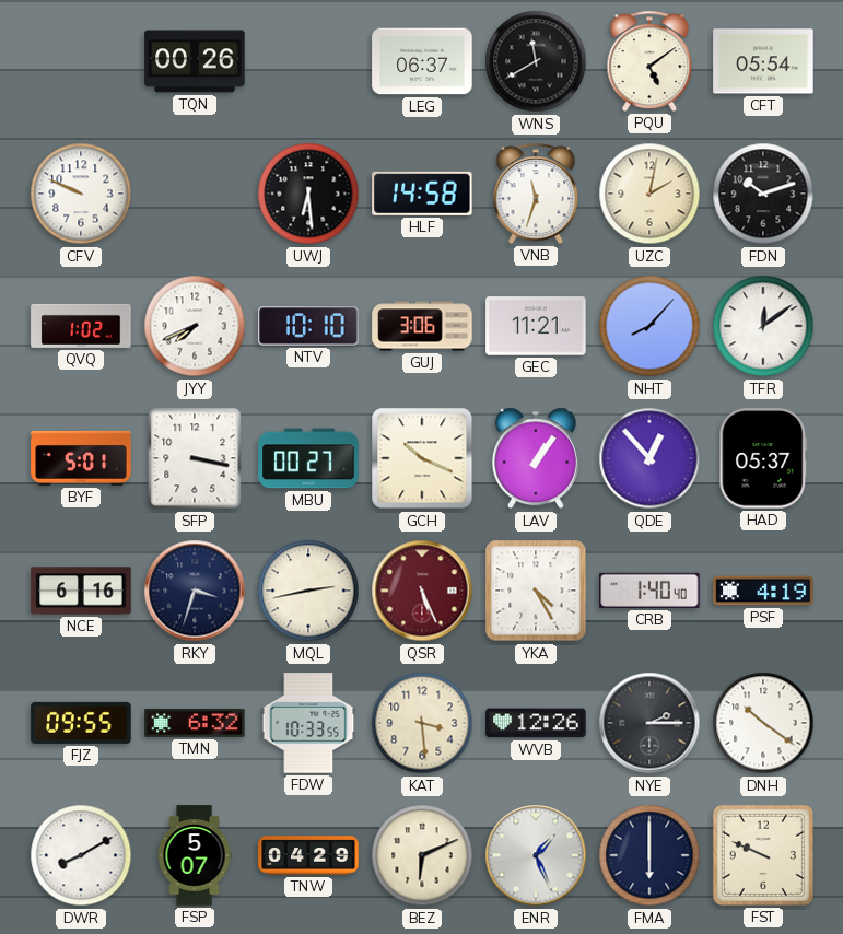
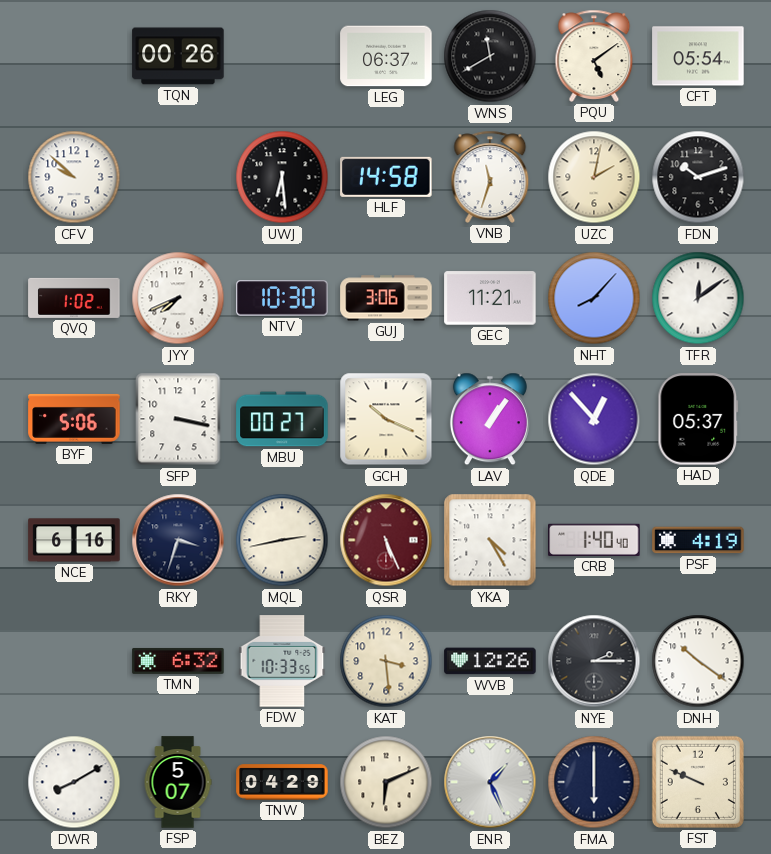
CFV: 9:49 -> 9:52 (74, 177)
NTV: 10:10 -> 10:30 (282, 298)
BYF: 5:01 -> 5:06 (74, 419)
FJZ: 09:55 -> none (81, 723)
